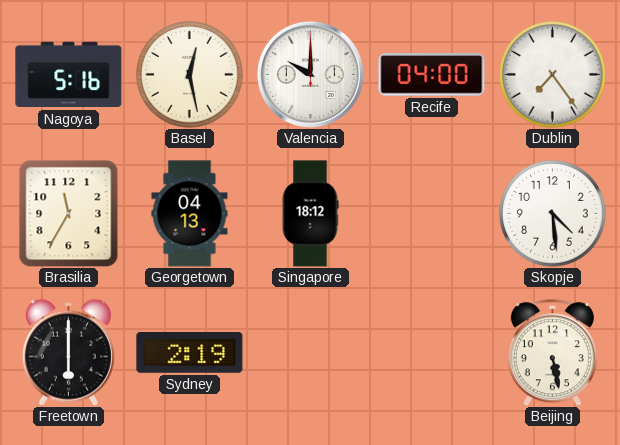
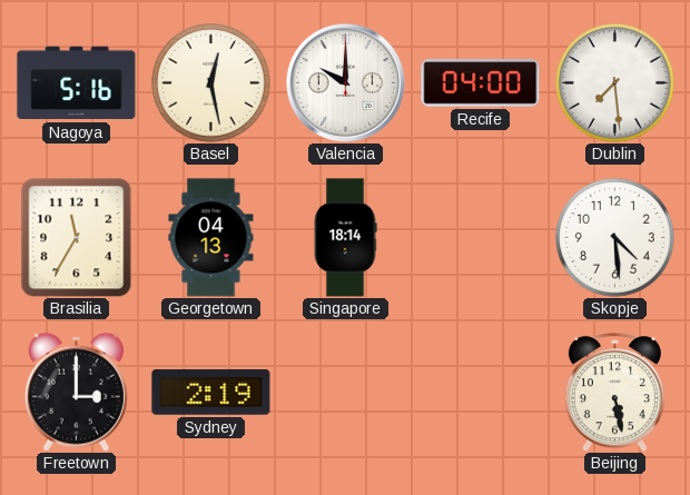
Dublin: 7:24 -> 7:29 (615, 83)
Singapore: 18:12 -> 18:14 (345, 238)
Freetown: 6:00 -> 3:00 (76, 392)
